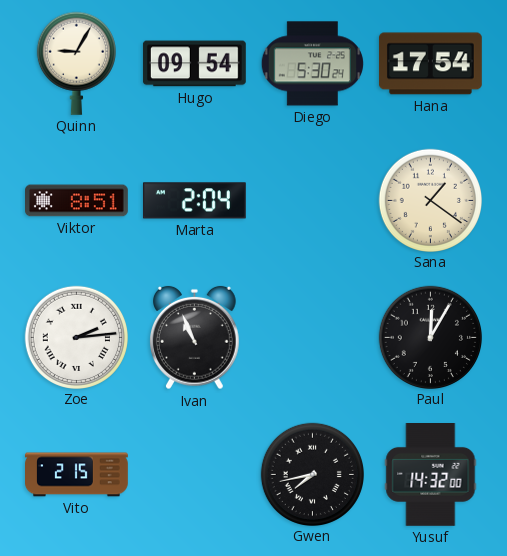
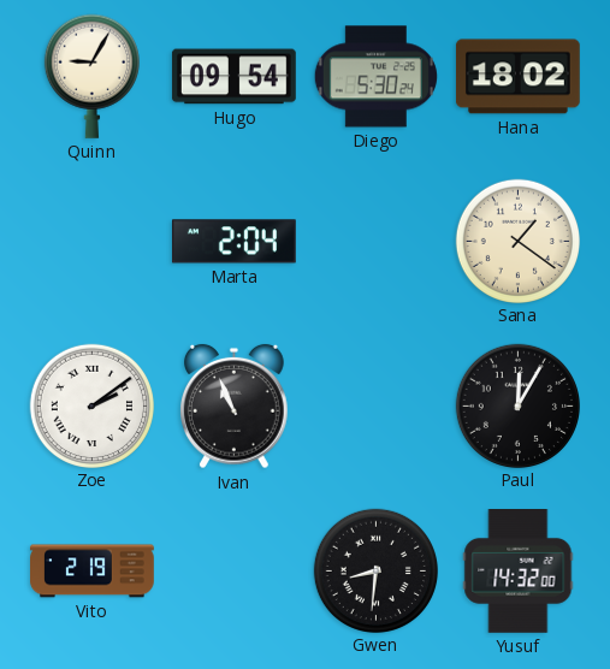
Hana: 17:54 -> 18:02 (517, 77)
Viktor: 8:51 -> none (77, 201)
Zoe: 2:14 -> 2:09 (91, 405)
Vito: 2:15 -> 2:19 (93, 572)
Gwen: 7:43 -> 8:31 (375, 570)
